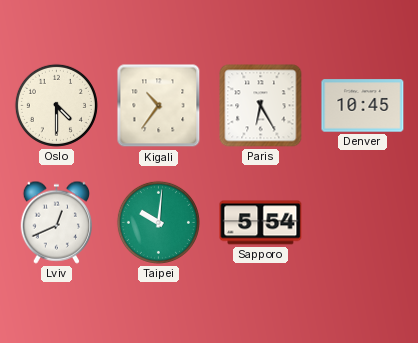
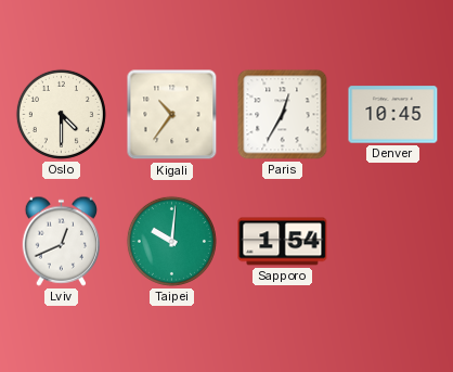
Paris: 6:25 -> 12:35 (283, 115)
Sapporo: 5:54 -> 1:54 (283, 242)
